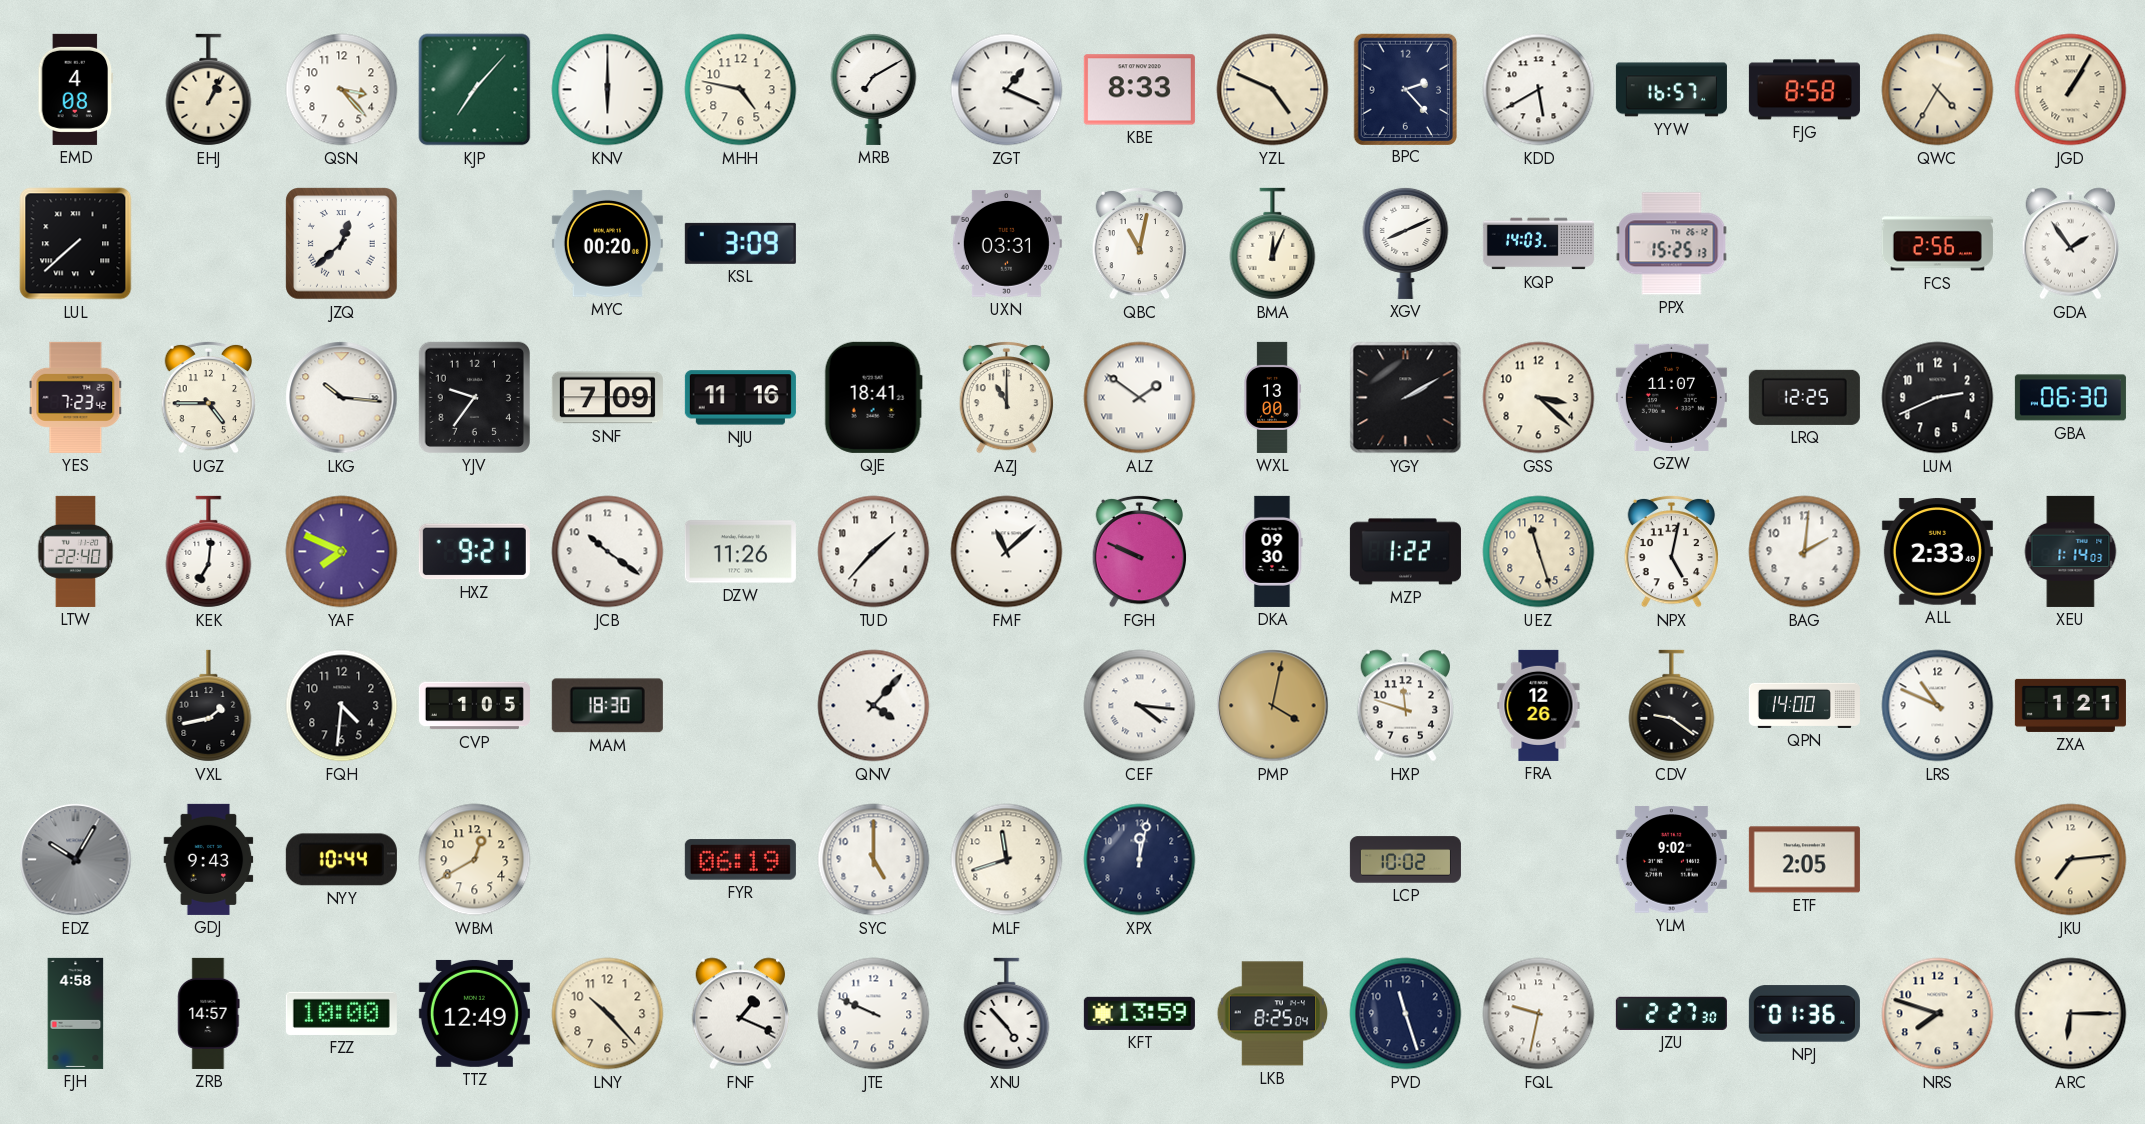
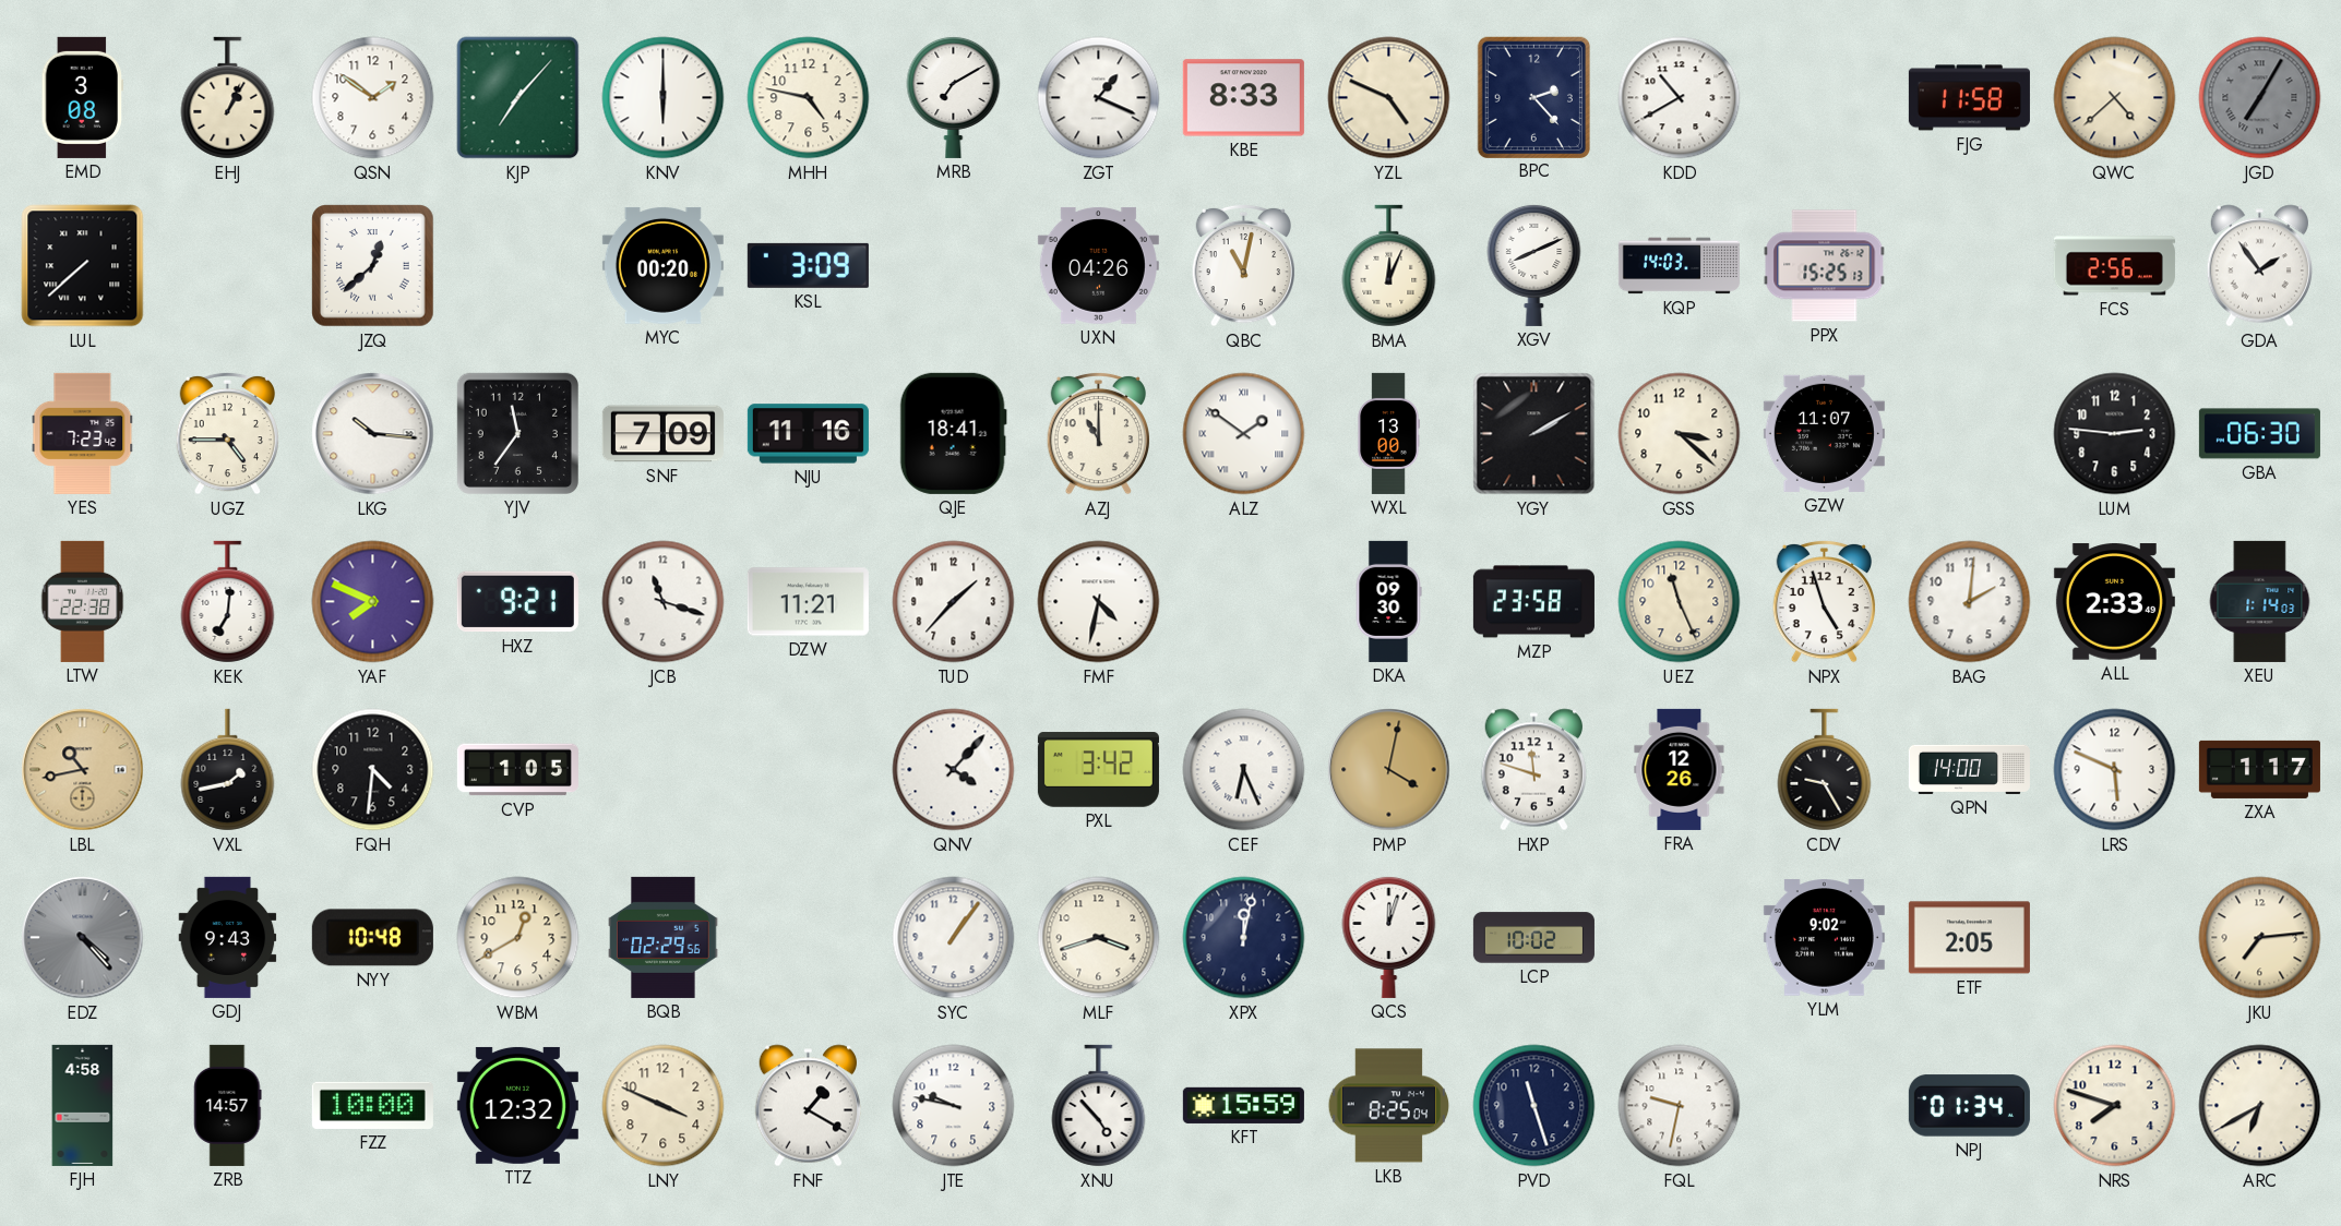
EMD: 4:08 -> 3:08 (83, 97)
QSN: 3:23 -> 1:51 (373, 98)
KDD: 5:40 -> 10:40 (1680, 98)
YYW: 16:57 -> none (1671, 90)
FJG: 8:58 -> 11:58 (1969, 98)
QWC: 4:35 -> 4:38 (2115, 98)
JGD: 1:05 -> 7:05 (2260, 98)
JGD dial: cream -> grey (2260, 98)
UXN: 03:31 -> 04:26 (1098, 265)
YJV: 9:36 -> 11:36 (517, 433)
LRQ: 12:25 -> none (1804, 397)
LUM: 2:41 -> 2:46 (2115, 434)
LTW: 22:40 -> 22:38 (83, 601)
JCB: 10:21 -> 11:18 (664, 602)
DZW: 11:26 -> 11:21 (808, 602)
FMF: 11:08 -> 4:32 (1099, 602)
FGH: 9:49 -> none (1140, 551)
MZP: 1:22 -> 23:58 (1533, 602)
UEZ: 11:27 -> 11:26 (1680, 602)
NPX: 5:02 -> 4:57 (1825, 601)
LBL: none -> 10:43 (83, 770)
MAM: 18:30 -> none (607, 706)
PXL: none -> 3:42 (1098, 770)
CEF: 4:16 -> 6:26 (1244, 770)
CDV: 9:21 -> 9:25 (1825, 770)
LRS: 10:49 -> 5:49 (2115, 770)
ZXA: 1:21 -> 1:17 (2259, 769)
EDZ: 10:05 -> 4:23 (83, 938)
NYY: 10:44 -> 10:48 (372, 938)
BQB: none -> 02:29 (664, 937)
FYR: 06:19 -> none (740, 860)
SYC: 5:00 -> 1:06 (954, 938)
MLF: 11:42 -> 3:42 (1099, 938)
QCS: none -> 12:03 (1389, 937)
TTZ: 12:49 -> 12:32 (517, 1105)
LNY: 10:23 -> 3:49 (664, 1106)
FNF: 1:19 -> 1:20 (808, 1106)
JTE: 9:49 -> 9:47 (954, 1106)
KFT: 13:59 -> 15:59 (1243, 1105)
JZU: 2:27 -> none (1671, 1013)
NPJ: 01:36 -> 01:34 (1969, 1106)
ARC: 6:15 -> 6:40 (2260, 1106)
